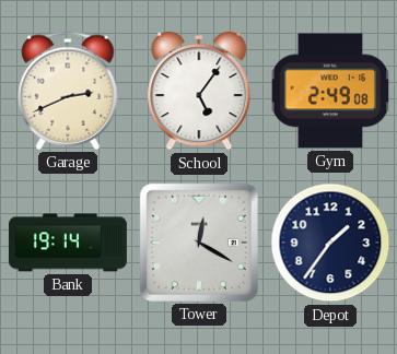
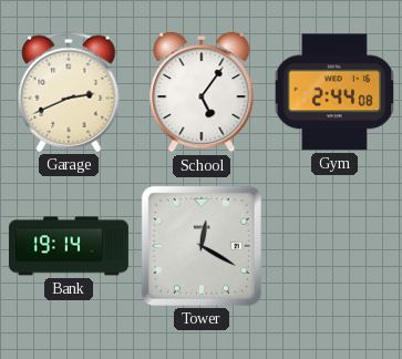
Gym: 2:49 -> 2:44 (334, 92)
Depot: 1:36 -> none (330, 243)
